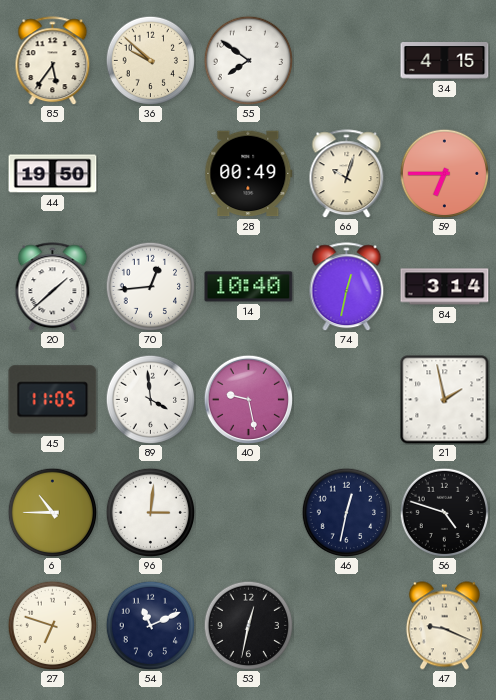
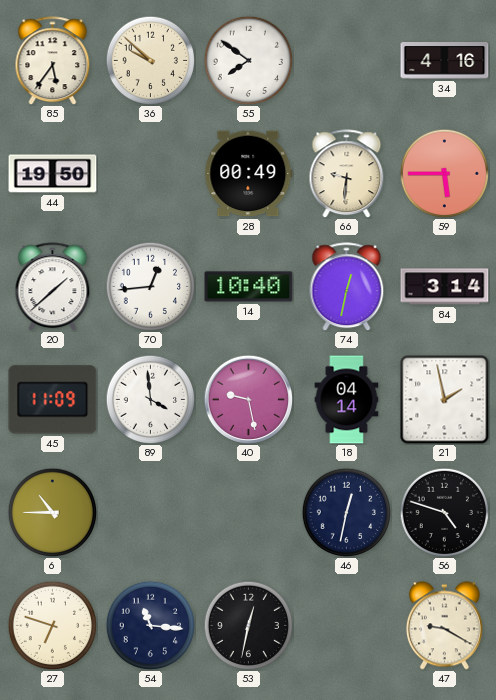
34: 4:15 -> 4:16 (445, 61)
66: 10:03 -> 9:31 (347, 174)
59: 6:45 -> 5:45 (444, 173)
45: 11:05 -> 11:09 (53, 400)
18: none -> 04:14 (347, 400)
96: 3:01 -> none (150, 512)
54: 11:11 -> 11:16 (150, 625)
47: 9:19 -> 9:20 (444, 626)
